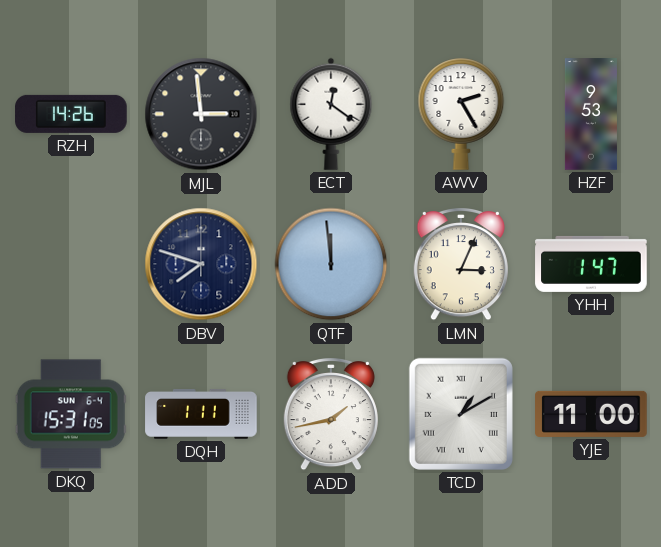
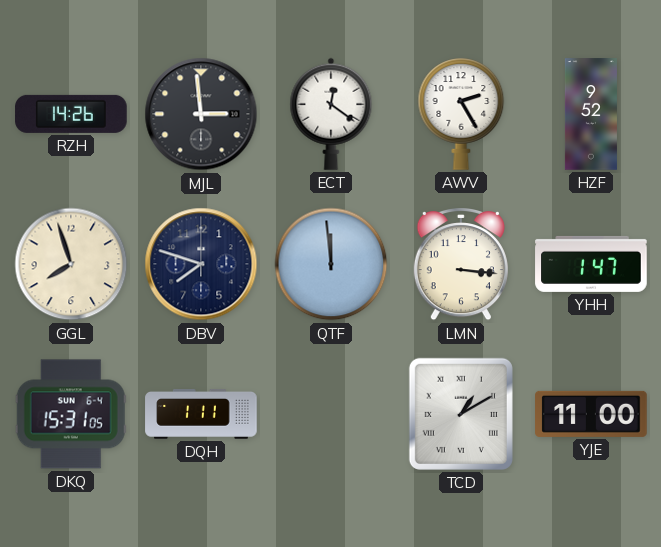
HZF: 9:53 -> 9:52 (591, 114)
GGL: none -> 7:57 (71, 264)
LMN: 3:04 -> 3:16 (461, 264)
ADD: 1:43 -> none (331, 414)
